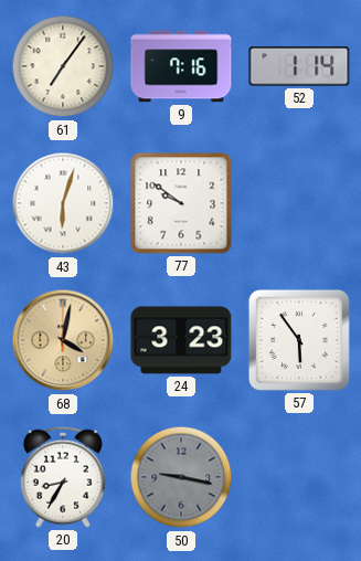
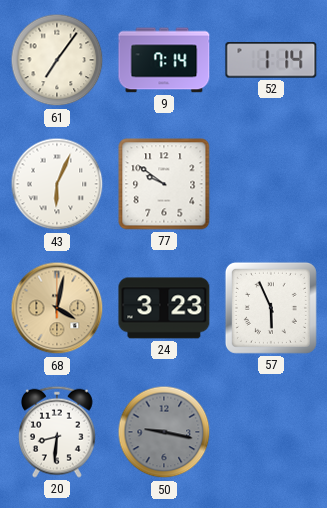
9: 7:16 -> 7:14 (164, 60)
43: 6:03 -> 6:04 (57, 184)
57: 5:54 -> 5:56 (271, 308)
20: 8:35 -> 8:31 (57, 432)
